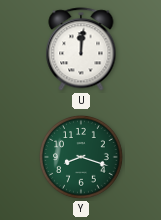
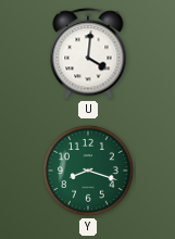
U: 12:01 -> 4:01 (88, 53)
